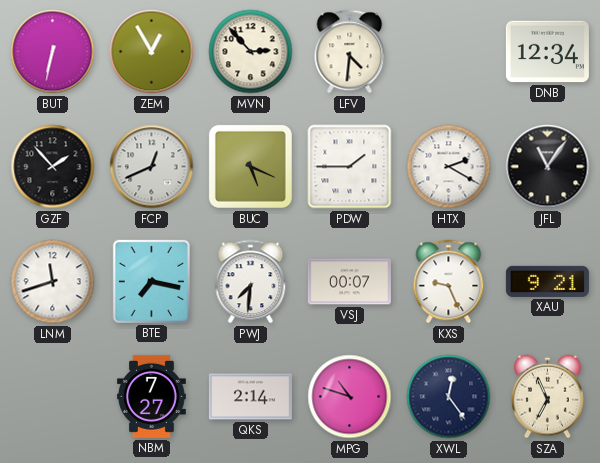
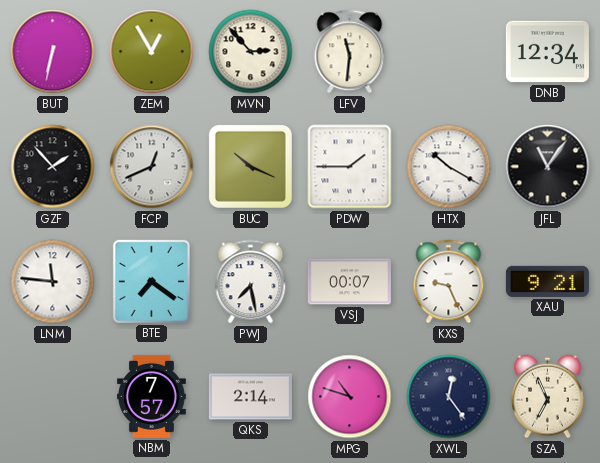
LFV: 4:31 -> 11:31 (350, 52)
BUC: 5:19 -> 10:19 (250, 166)
HTX: 2:20 -> 10:20 (449, 167)
LNM: 11:42 -> 11:46 (53, 282)
BTE: 7:17 -> 7:21 (151, 281)
PWJ: 7:31 -> 7:28 (251, 282)
NBM: 7:27 -> 7:57 (151, 396)
